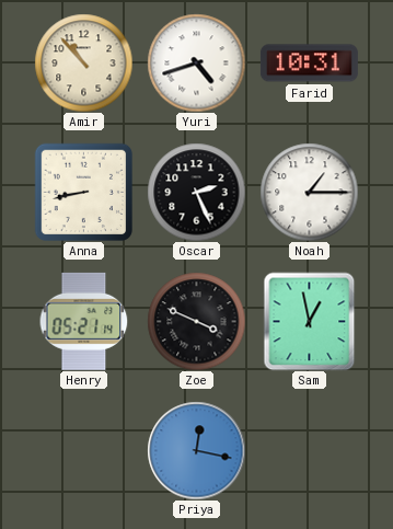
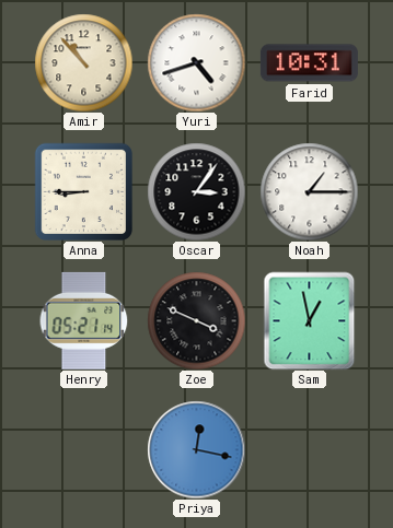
Anna: 8:43 -> 8:45 (83, 191)
Oscar: 2:26 -> 3:06 (196, 191)
